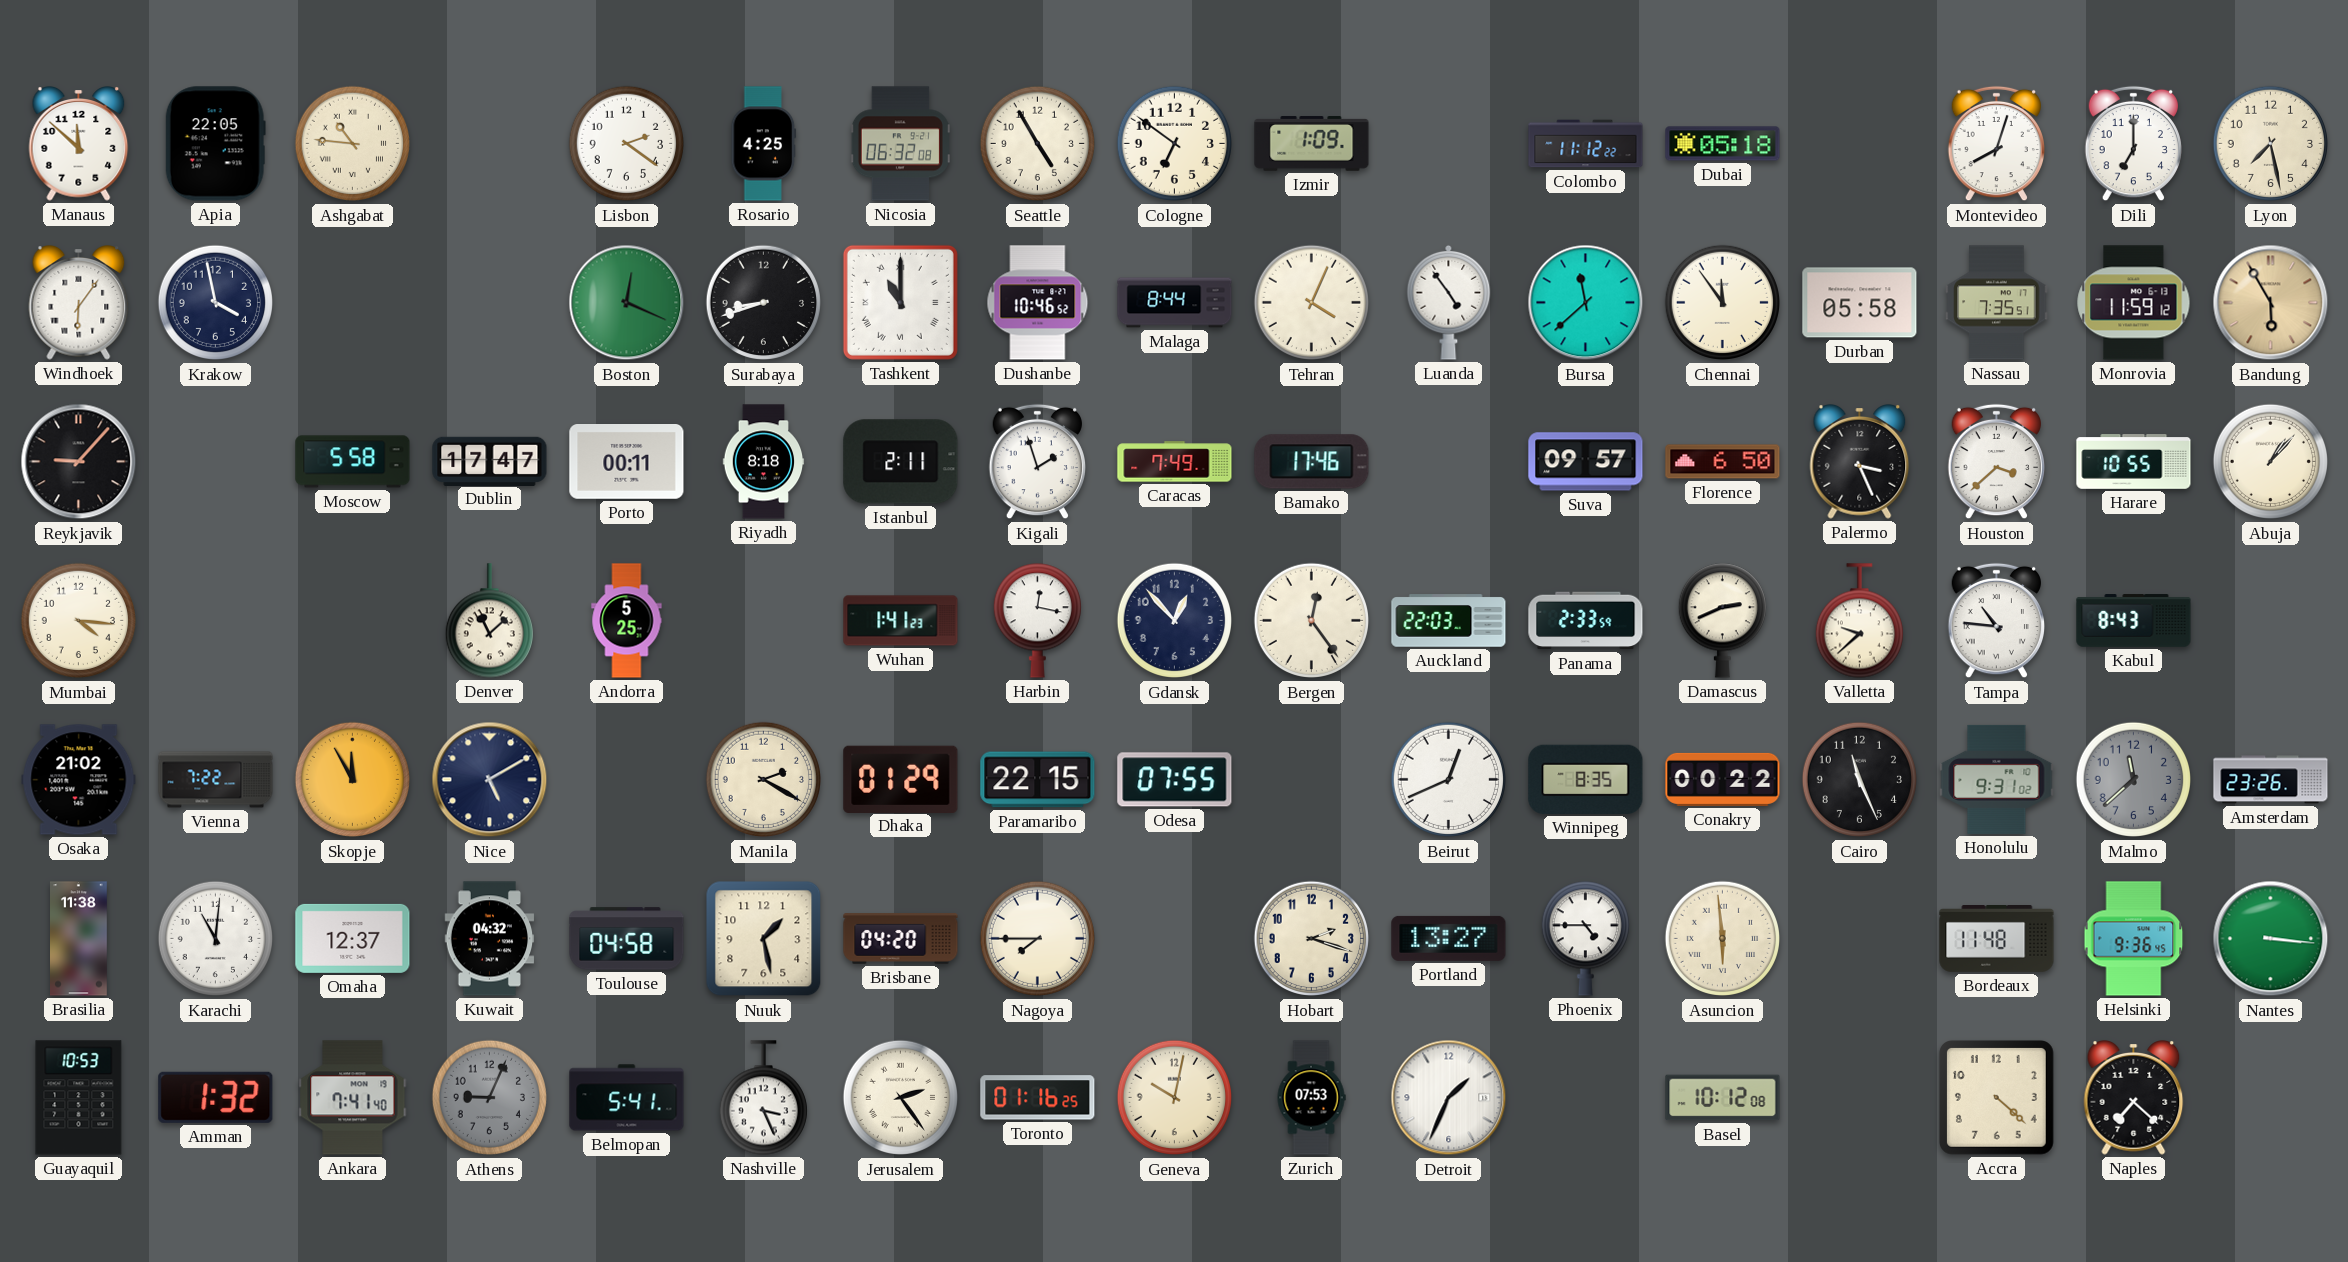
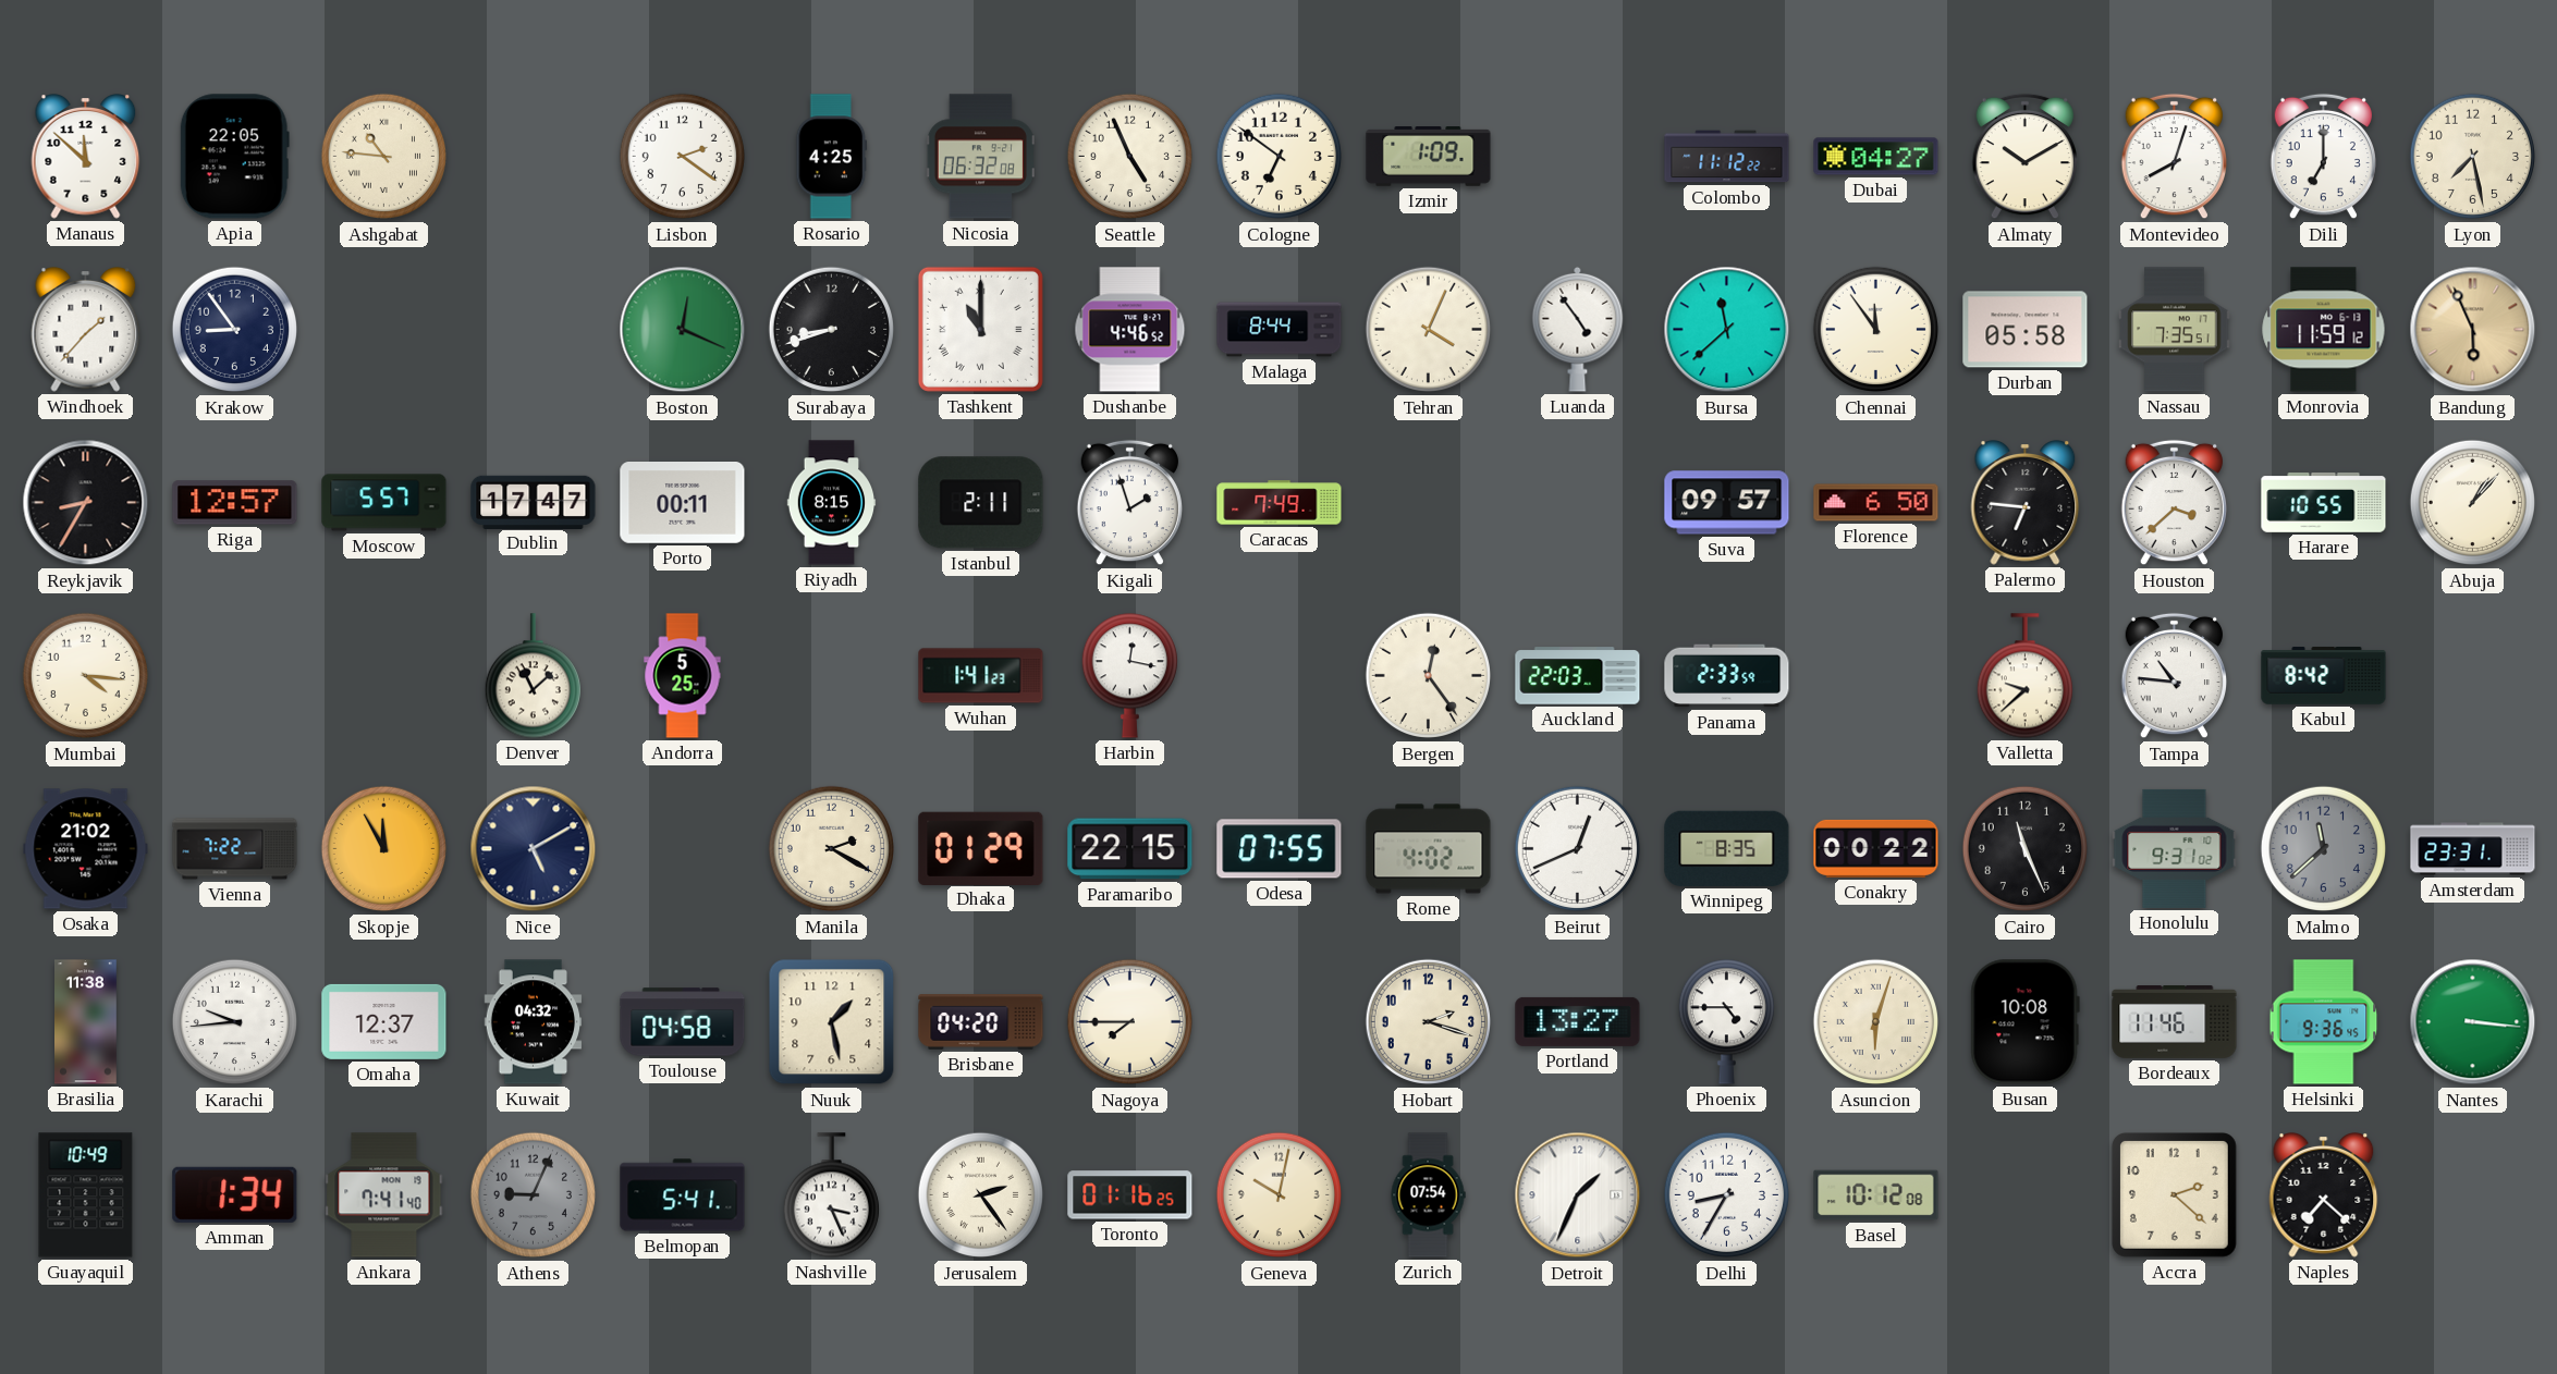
Seattle: 4:55 -> 4:56 (1130, 157)
Dubai: 05:18 -> 04:27 (1876, 157)
Almaty: none -> 10:10 (2024, 157)
Windhoek: 6:06 -> 1:37 (86, 330)
Krakow: 3:58 -> 8:54 (235, 330)
Dushanbe: 10:46 -> 4:46 (1130, 330)
Bandung: 5:55 -> 5:56 (2473, 330)
Reykjavik: 9:07 -> 8:35 (86, 503)
Riga: none -> 12:57 (235, 503)
Moscow: 5:58 -> 5:57 (384, 503)
Riyadh: 8:18 -> 8:15 (832, 503)
Bamako: 17:46 -> none (1312, 462)
Palermo: 3:26 -> 6:46 (2026, 503)
Gdansk: 12:53 -> none (1175, 621)
Damascus: 2:41 -> none (1722, 621)
Kabul: 8:43 -> 8:42 (2324, 676)
Rome: none -> 4:02 (1429, 849)
Amsterdam: 23:26 -> 23:31 (2473, 849)
Karachi: 11:01 -> 9:44 (235, 1022)
Asuncion: 5:59 -> 6:03 (1876, 1022)
Busan: none -> 10:08 (2024, 1022)
Bordeaux: 11:48 -> 11:46 (2175, 1022)
Guayaquil: 10:53 -> 10:49 (86, 1195)
Amman: 1:32 -> 1:34 (235, 1194)
Zurich: 07:53 -> 07:54 (1428, 1195)
Delhi: none -> 8:35 (1727, 1195)
Accra: 4:22 -> 2:22 (2175, 1195)
